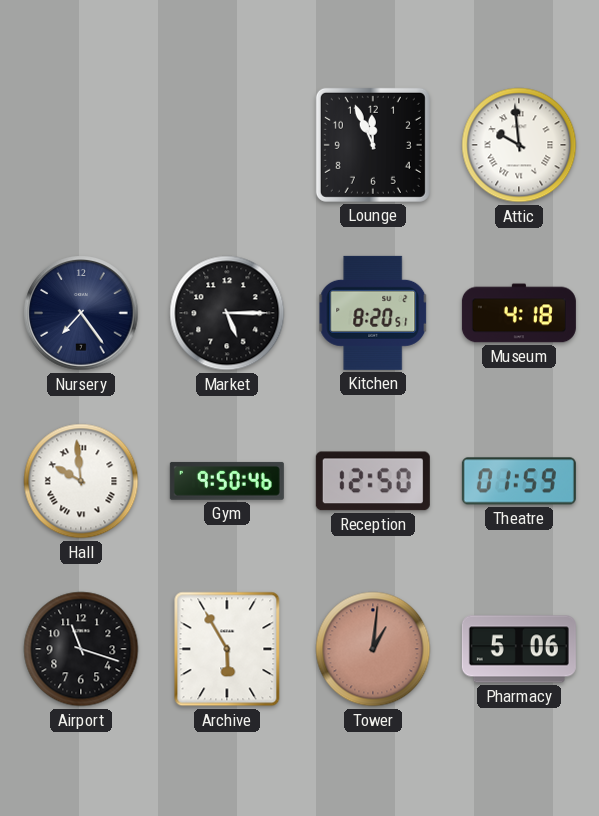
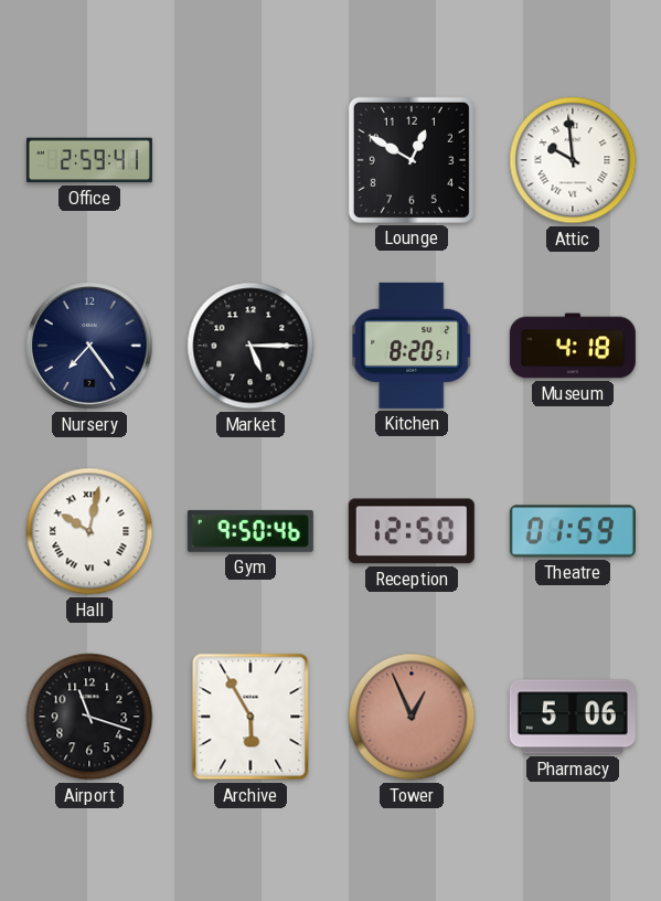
Office: none -> 2:59 (89, 160)
Lounge: 11:56 -> 12:50 (412, 160)
Hall: 9:59 -> 10:02 (89, 531)
Tower: 1:01 -> 12:56 (412, 717)
